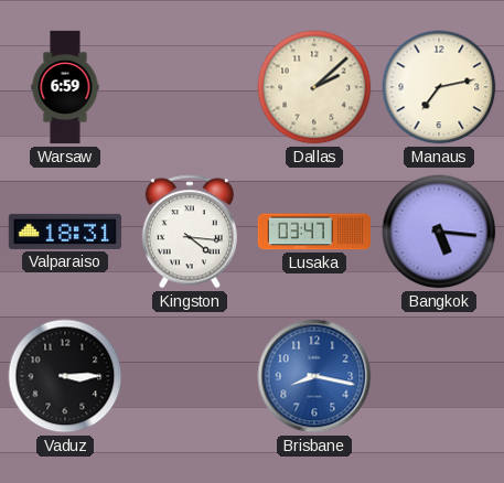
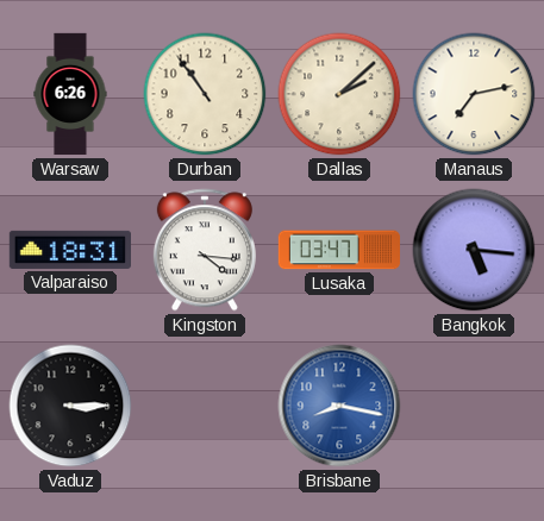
Warsaw: 6:59 -> 6:26 (70, 94)
Durban: none -> 10:54 (205, 94)
